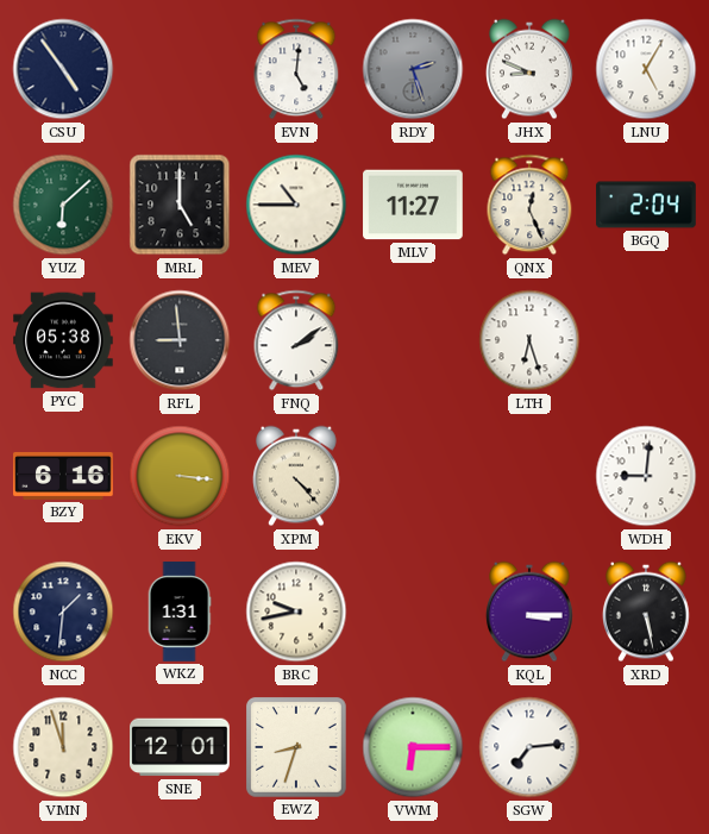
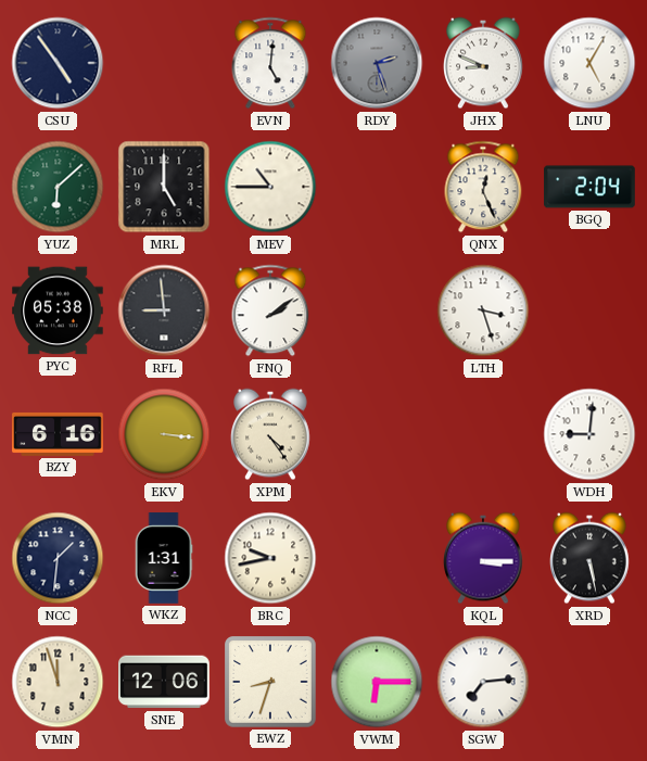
MLV: 11:27 -> none (413, 205)
LTH: 6:27 -> 3:27 (483, 310)
XPM: 4:23 -> 4:24 (271, 434)
SNE: 12:01 -> 12:06 (165, 682)
